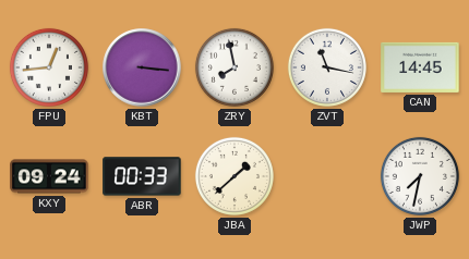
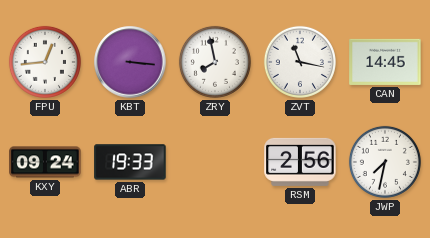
ABR: 00:33 -> 19:33 (130, 162)
JBA: 1:38 -> none (234, 176)
RSM: none -> 2:56 (300, 162)
